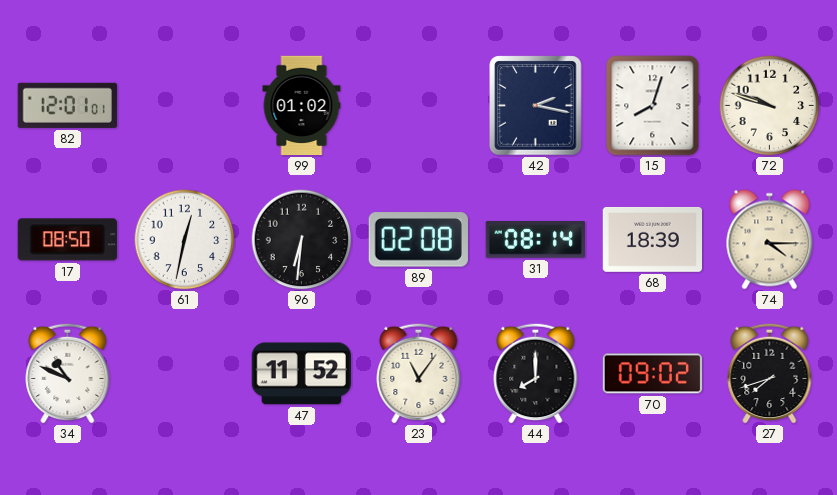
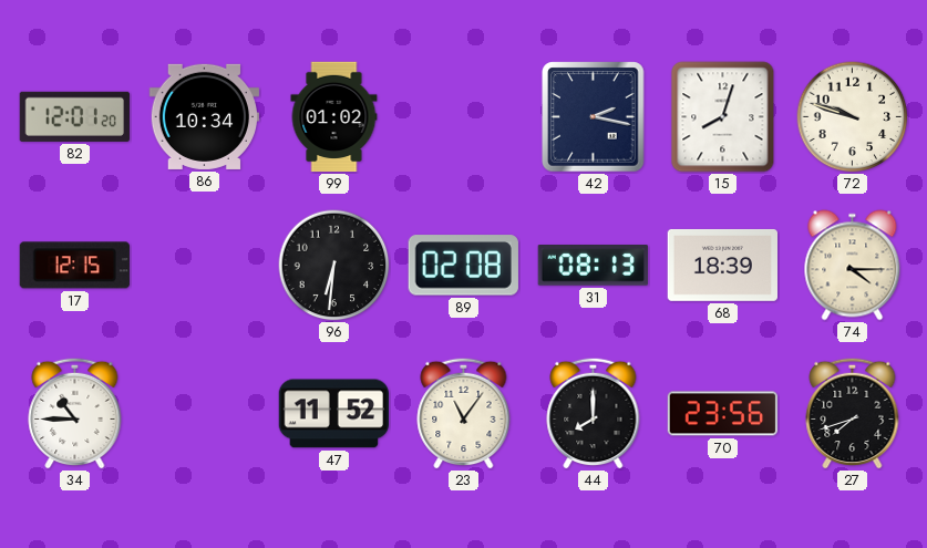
82: 12:01:01 -> 12:01:20 (74, 116)
86: none -> 10:34 (204, 116)
17: 08:50 -> 12:15 (74, 266)
61: 12:32 -> none (185, 240)
31: 08:14 -> 08:13 (593, 266)
34: 10:49 -> 10:45 (75, 413)
70: 09:02 -> 23:56 (723, 414)
